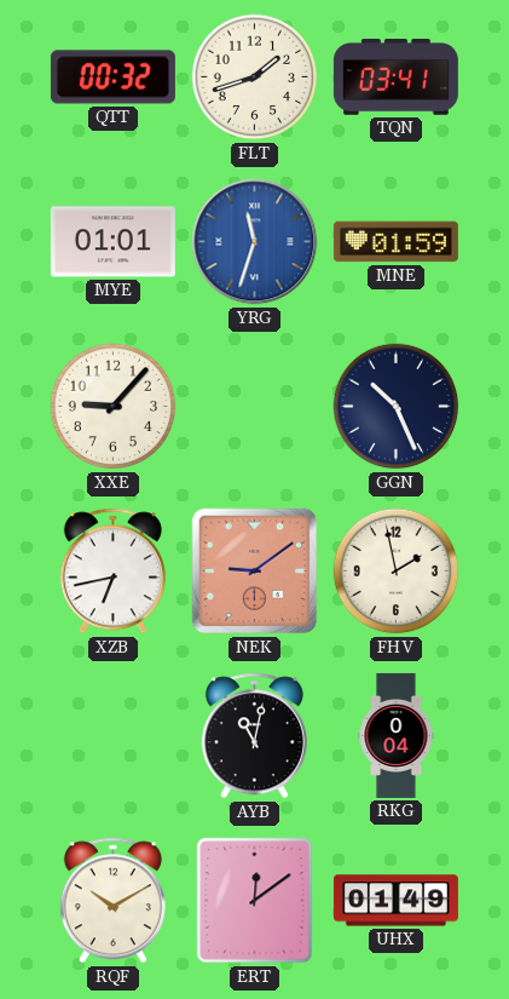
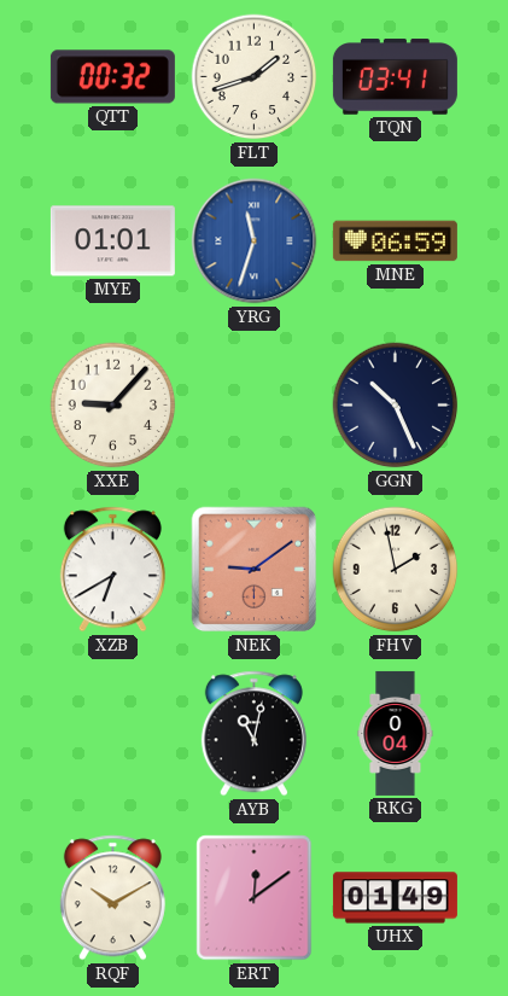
MNE: 01:59 -> 06:59 (395, 241)
XZB: 6:43 -> 6:40 (112, 570)
